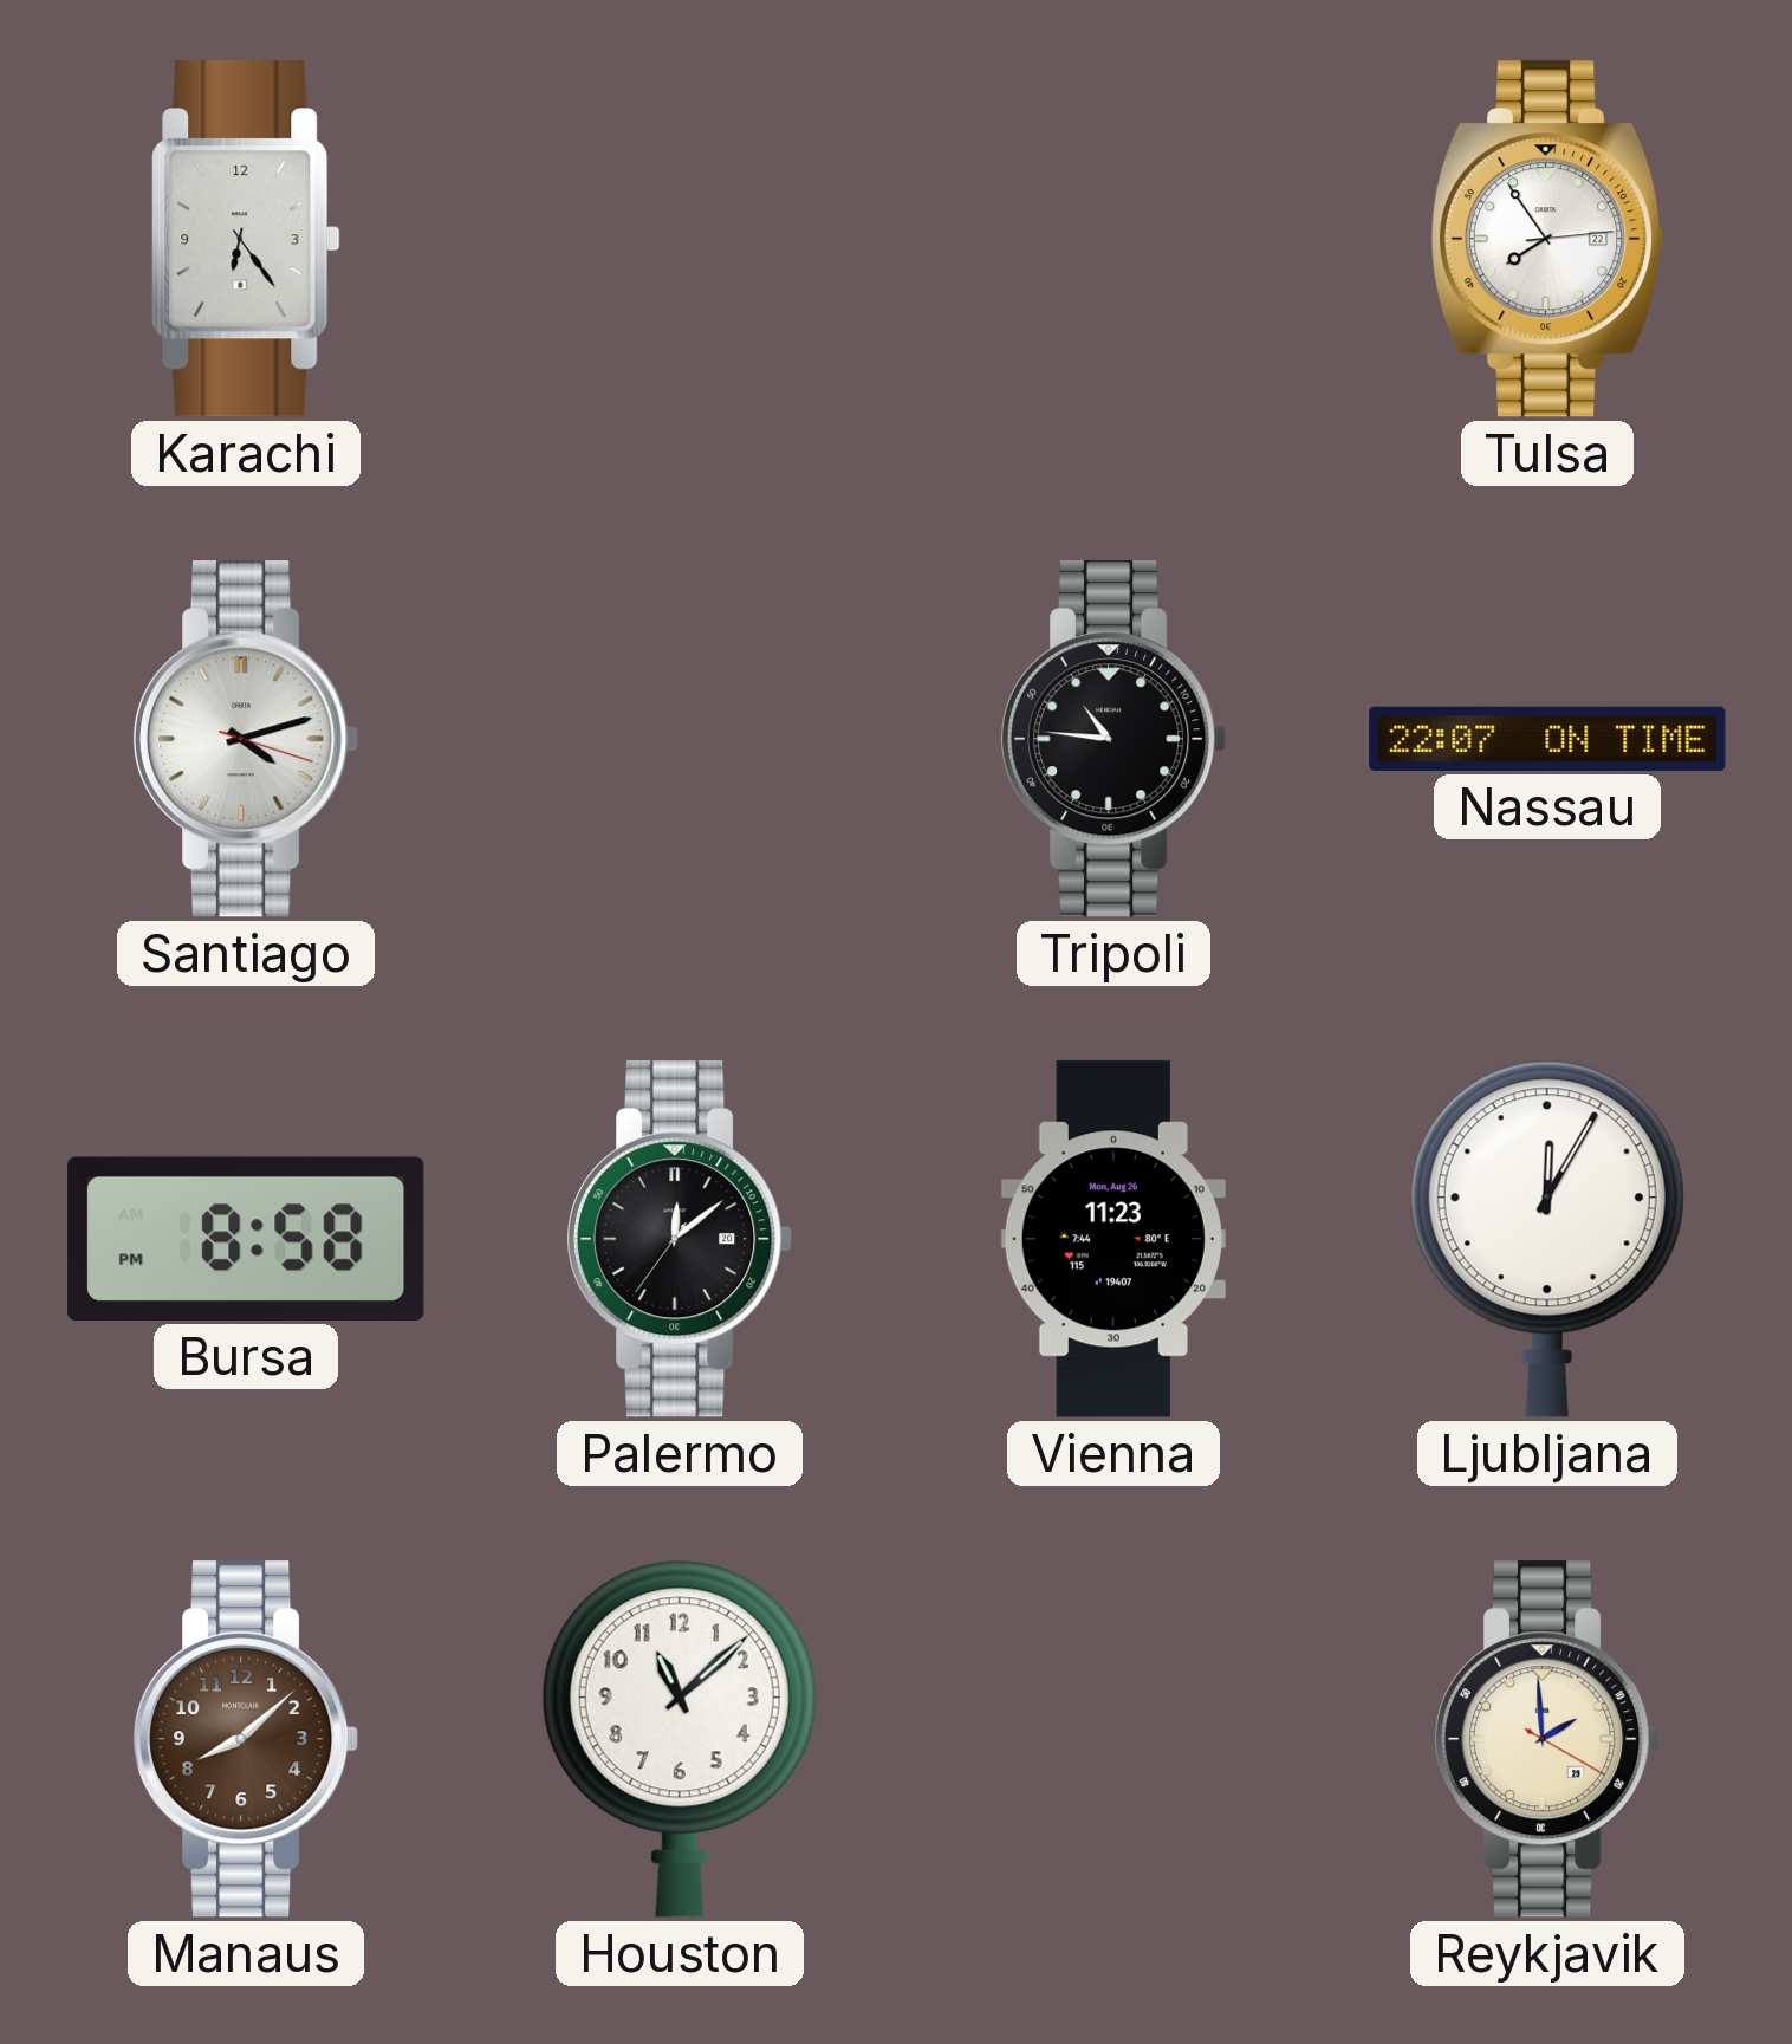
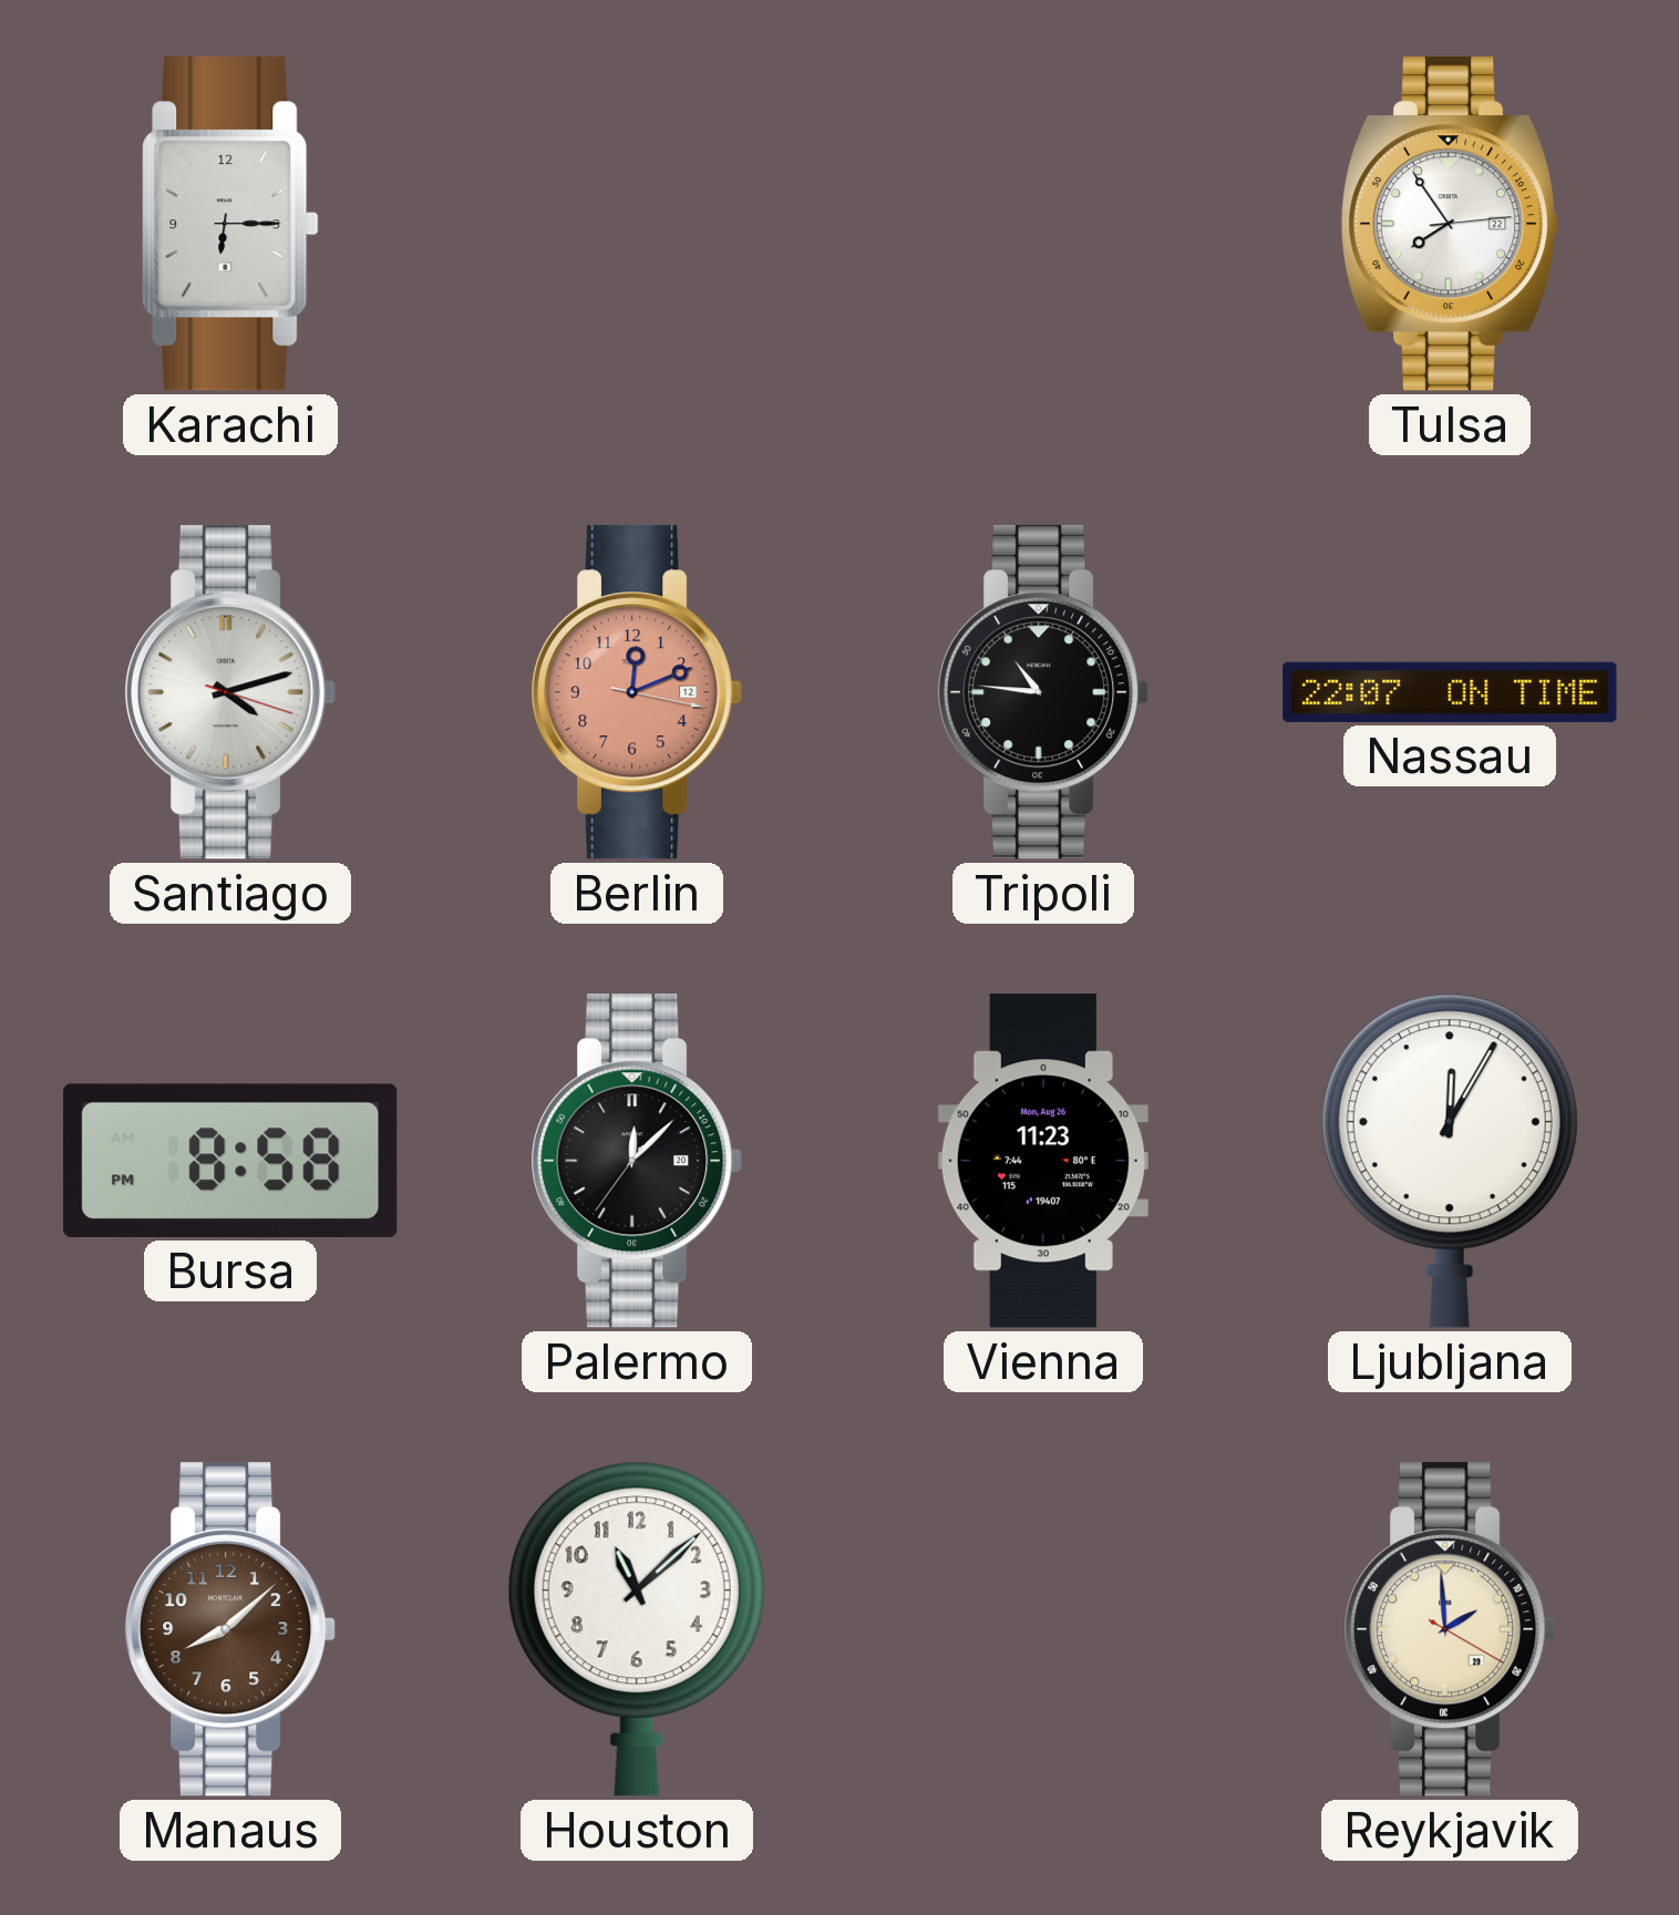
Karachi: 6:24 -> 6:15 (230, 224)
Berlin: none -> 12:11 (638, 692)
Palermo: 12:08 -> 12:07 (638, 1161)
